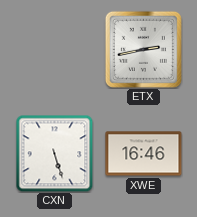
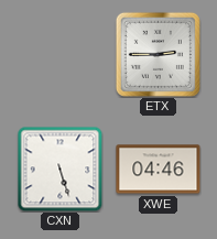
ETX: 2:43 -> 2:45 (158, 54)
XWE: 16:46 -> 04:46 (159, 170)
